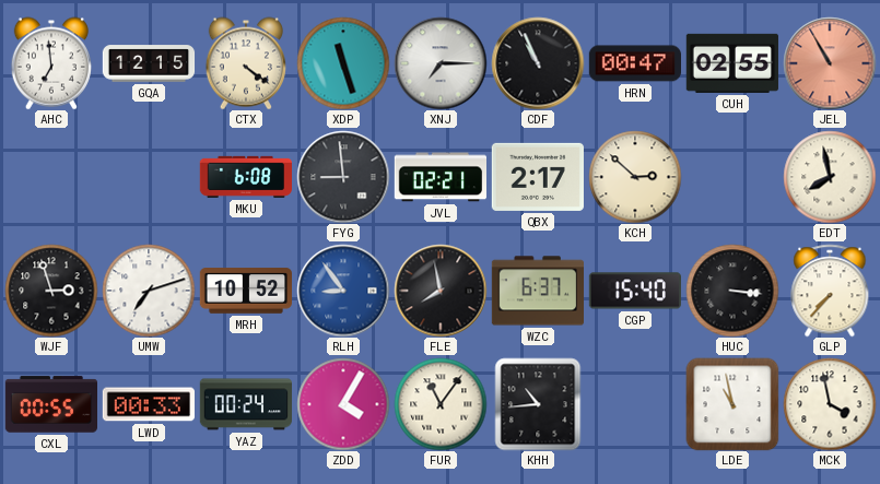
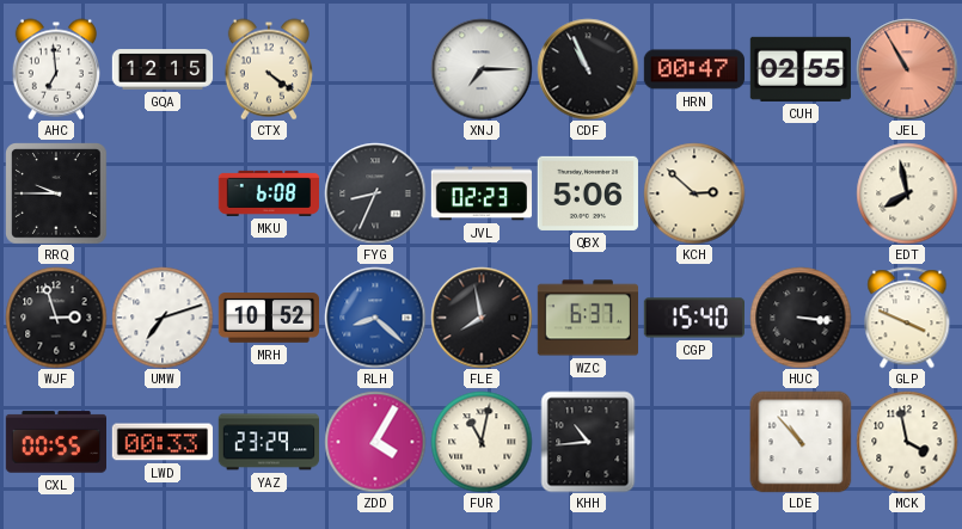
XDP: 11:27 -> none (343, 63)
RRQ: none -> 9:45 (56, 193)
FYG: 8:59 -> 8:34 (375, 193)
JVL: 02:21 -> 02:23 (480, 193)
QBX: 2:17 -> 5:06 (587, 193)
RLH: 8:54 -> 8:22 (375, 318)
GLP: 7:37 -> 3:49 (907, 318)
YAZ: 00:24 -> 23:29 (268, 442)
FUR: 11:06 -> 11:02 (482, 442)
LDE: 10:58 -> 10:53 (801, 442)
